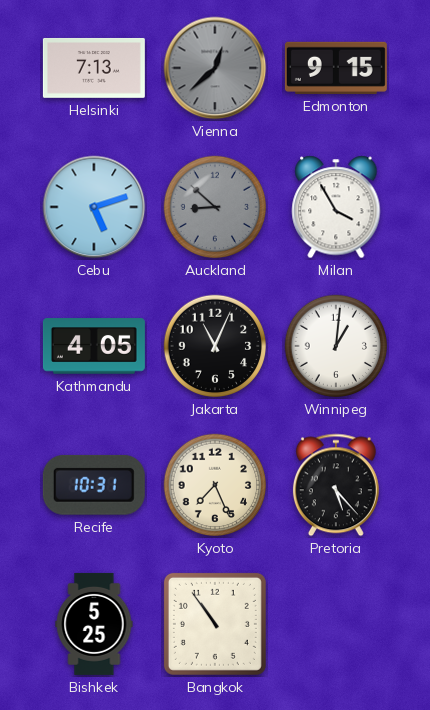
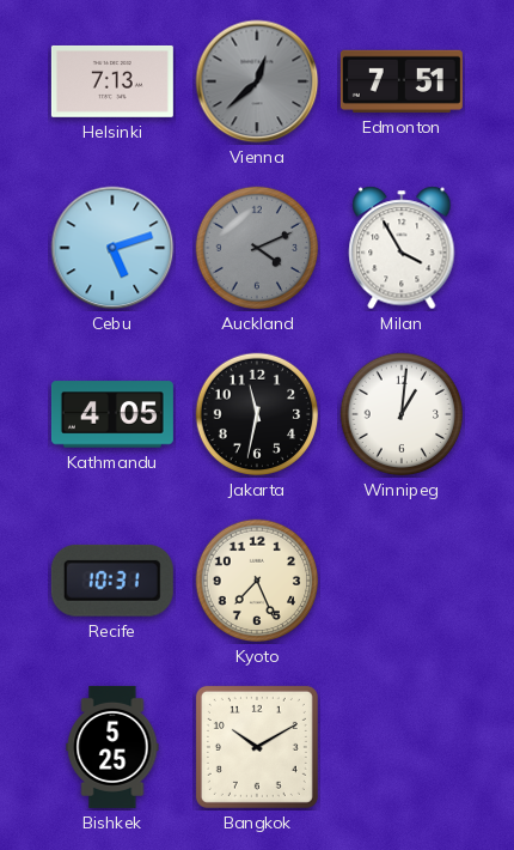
Edmonton: 9:15 -> 7:51 (402, 81)
Auckland: 8:52 -> 4:11 (257, 248)
Jakarta: 11:04 -> 11:32 (257, 414)
Pretoria: 5:23 -> none (336, 485)
Bangkok: 10:54 -> 10:10 (257, 747)
